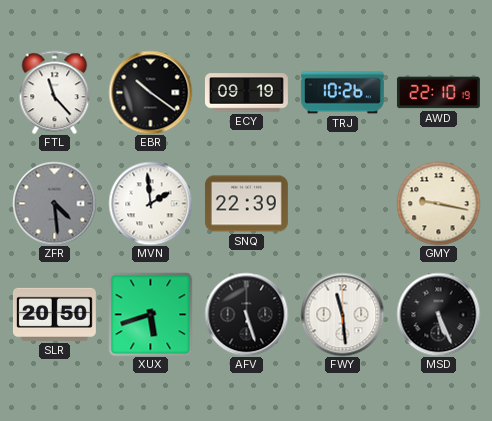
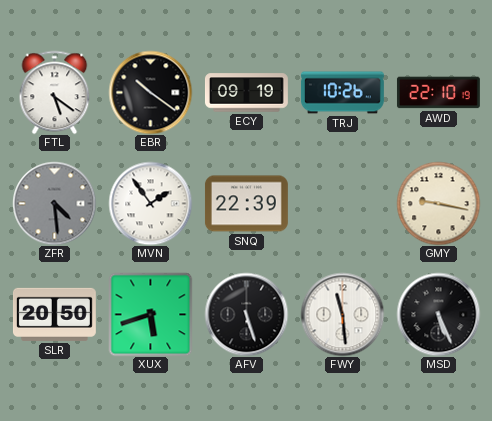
FTL: 11:23 -> 5:21 (55, 92)
MVN: 1:59 -> 1:54 (150, 203)
